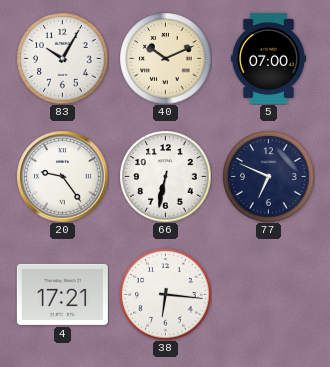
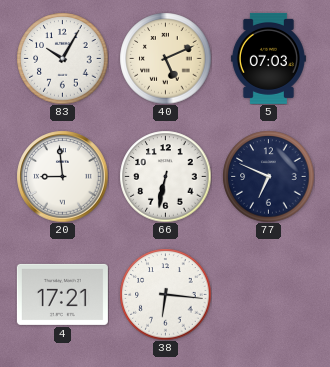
40: 10:11 -> 5:11 (165, 58)
5: 07:00 -> 07:03 (268, 58)
20: 9:24 -> 8:59 (62, 176)
